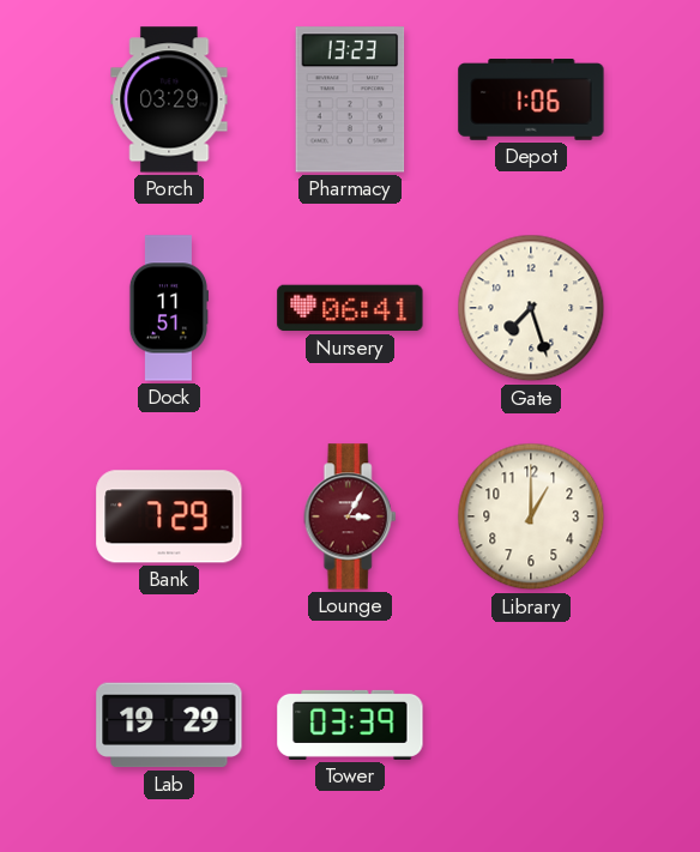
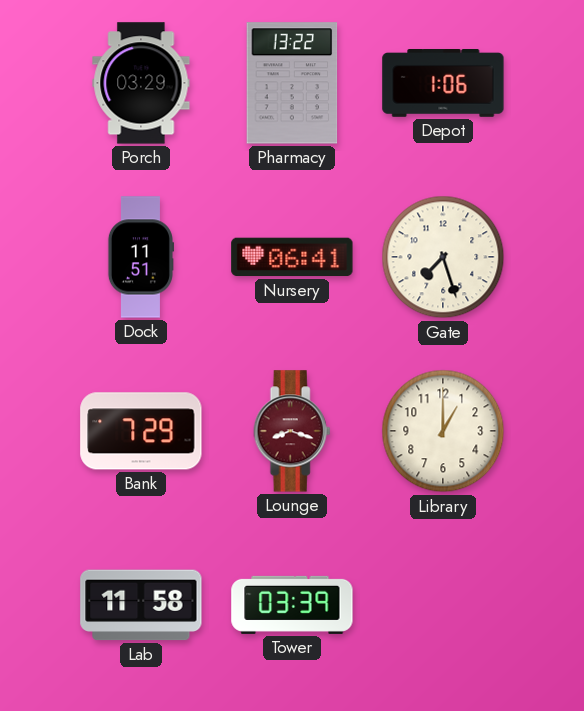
Pharmacy: 13:23 -> 13:22 (292, 83)
Lounge: 3:05 -> 8:18 (292, 431)
Lab: 19:29 -> 11:58 (141, 605)
